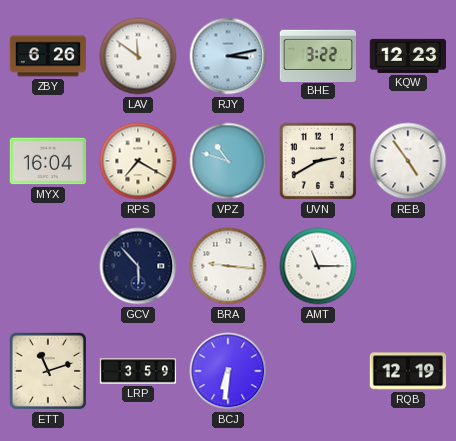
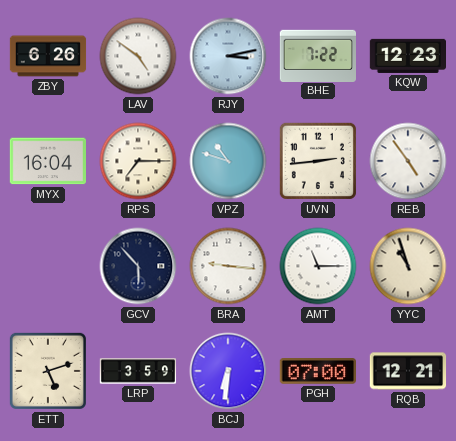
LAV: 11:51 -> 4:51 (138, 56)
BHE: 3:22 -> 7:22 (317, 55)
RPS: 7:20 -> 7:15 (138, 161)
UVN: 2:40 -> 2:44 (318, 161)
YYC: none -> 10:57 (408, 266)
ETT: 11:12 -> 5:12 (48, 371)
PGH: none -> 07:00 (317, 372)
RQB: 12:19 -> 12:21 (408, 371)
